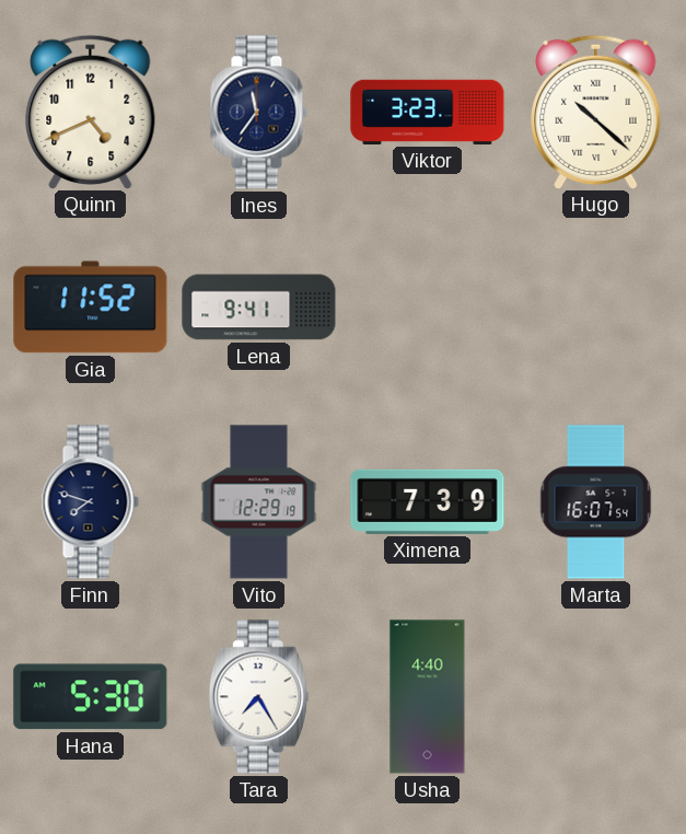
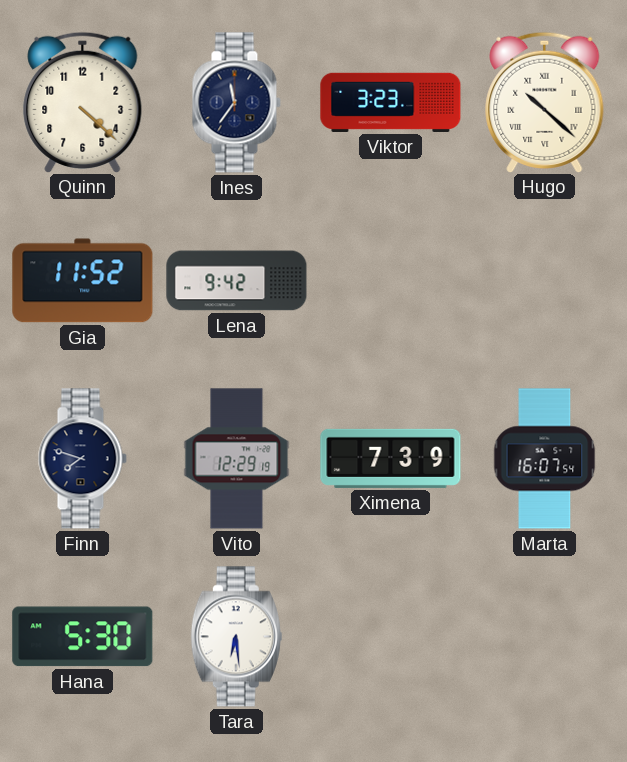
Quinn: 4:41 -> 4:22 (83, 102)
Lena: 9:41 -> 9:42 (237, 281)
Tara: 7:25 -> 6:29 (236, 637)
Usha: 4:40 -> none (428, 697)
